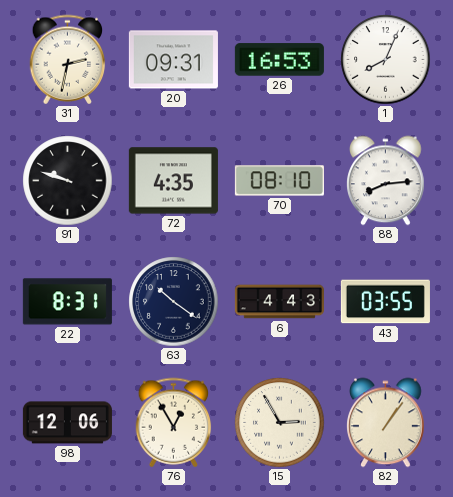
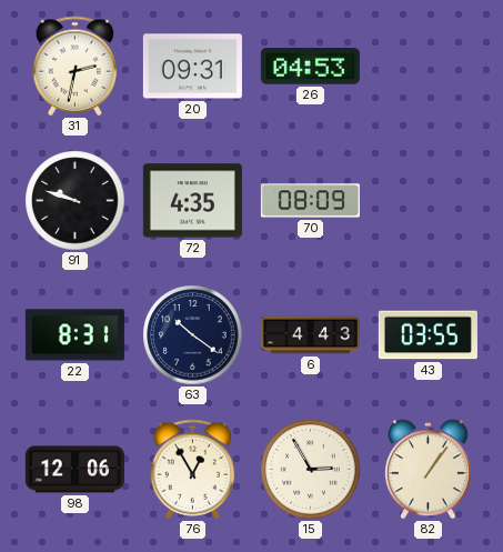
26: 16:53 -> 04:53 (310, 67)
1: 8:04 -> none (386, 60)
70: 08:10 -> 08:09 (310, 201)
88: 8:14 -> none (386, 181)
